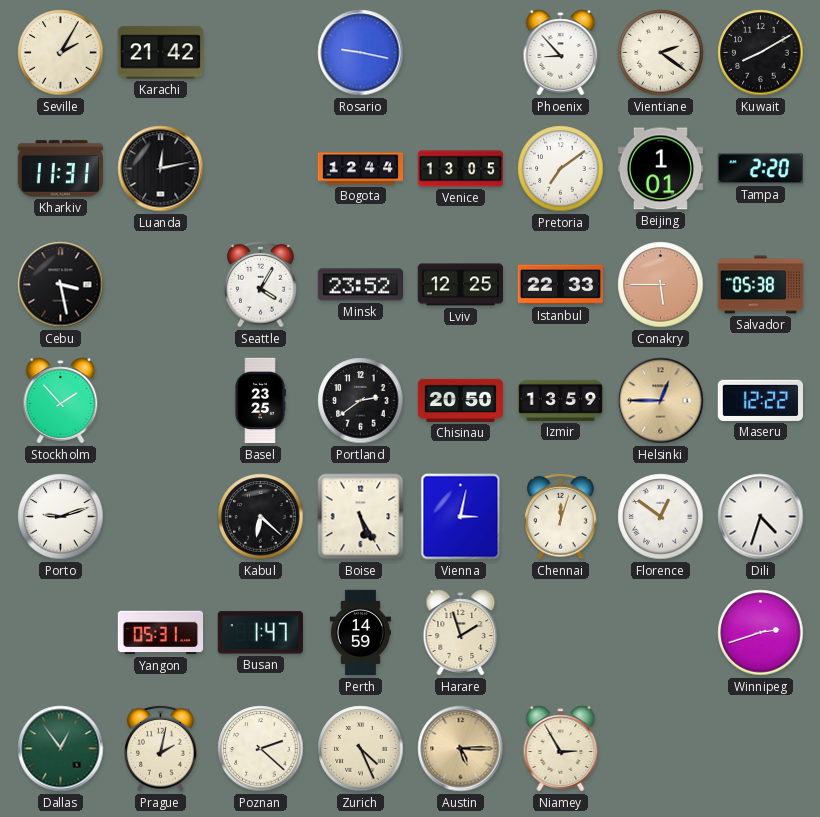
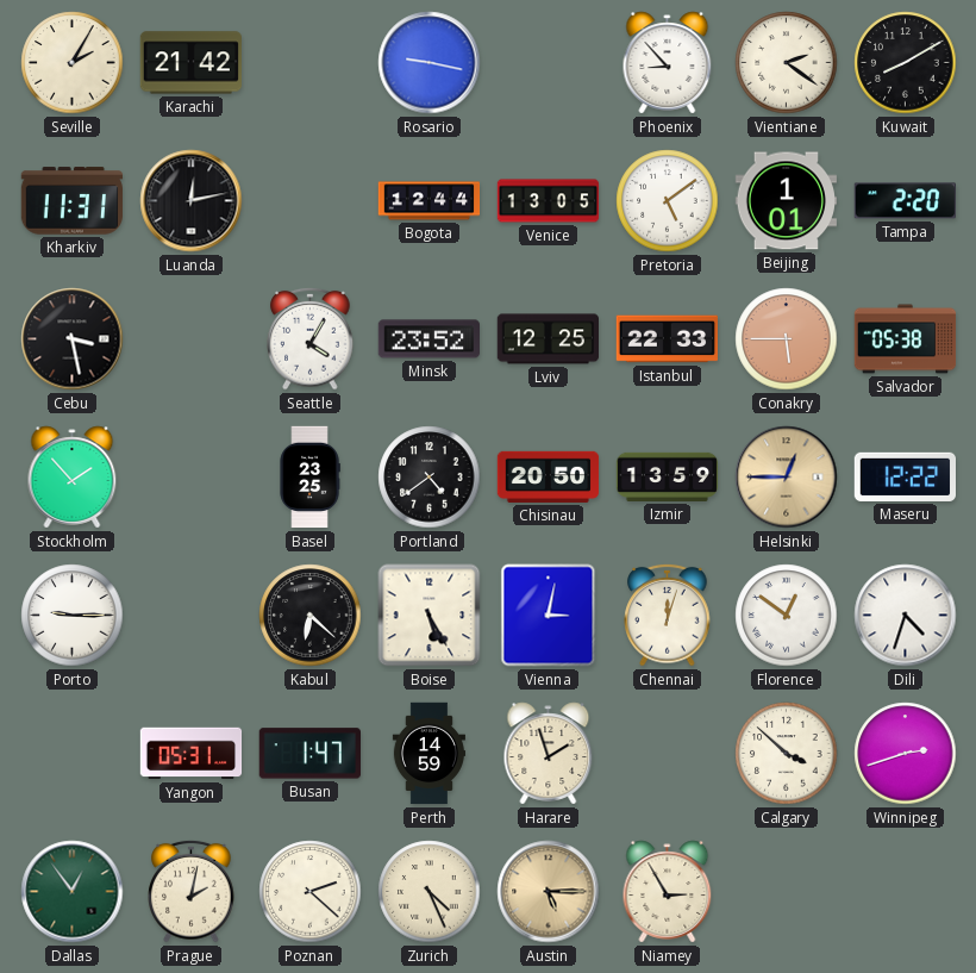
Pretoria: 7:09 -> 5:09 (668, 201)
Portland: 2:39 -> 4:39 (430, 478)
Porto: 9:12 -> 9:15 (73, 616)
Calgary: none -> 3:52 (787, 754)
